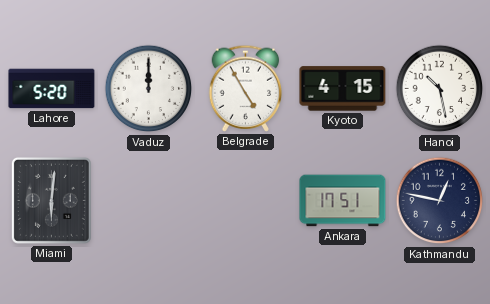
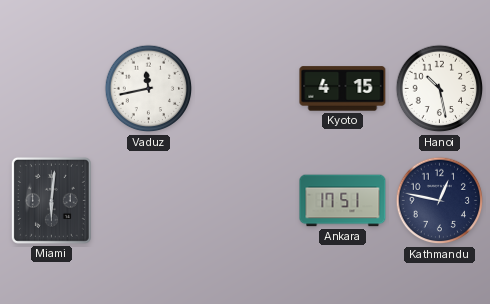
Lahore: 5:20 -> none (52, 89)
Vaduz: 12:00 -> 11:43 (149, 89)
Belgrade: 4:55 -> none (246, 88)
